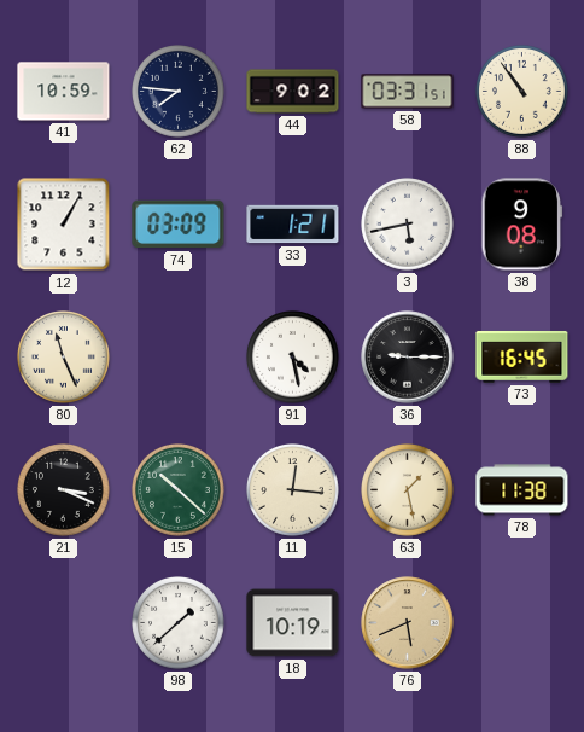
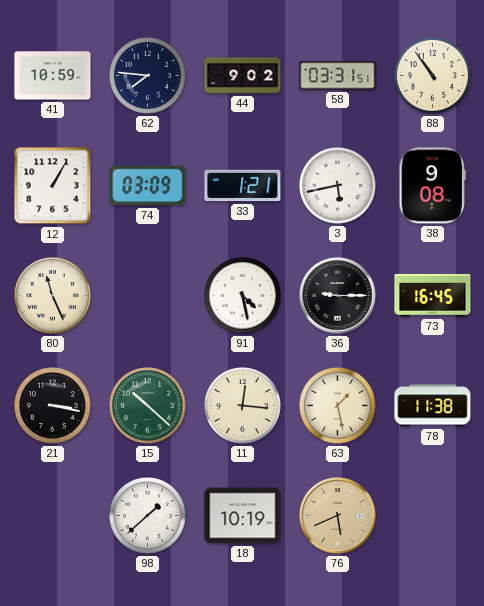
21: 3:19 -> 3:17 (53, 406)
